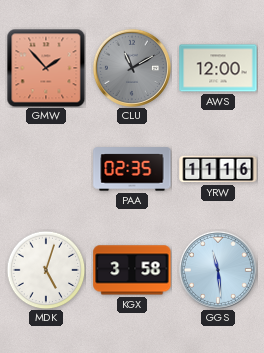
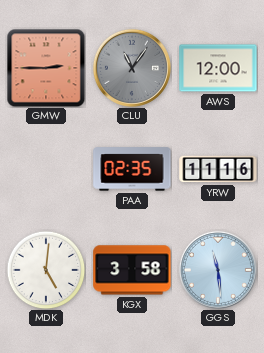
GMW: 1:53 -> 2:45 (46, 68)
CLU: 11:10 -> 11:06 (132, 68)
MDK: 5:03 -> 5:01 (46, 270)
